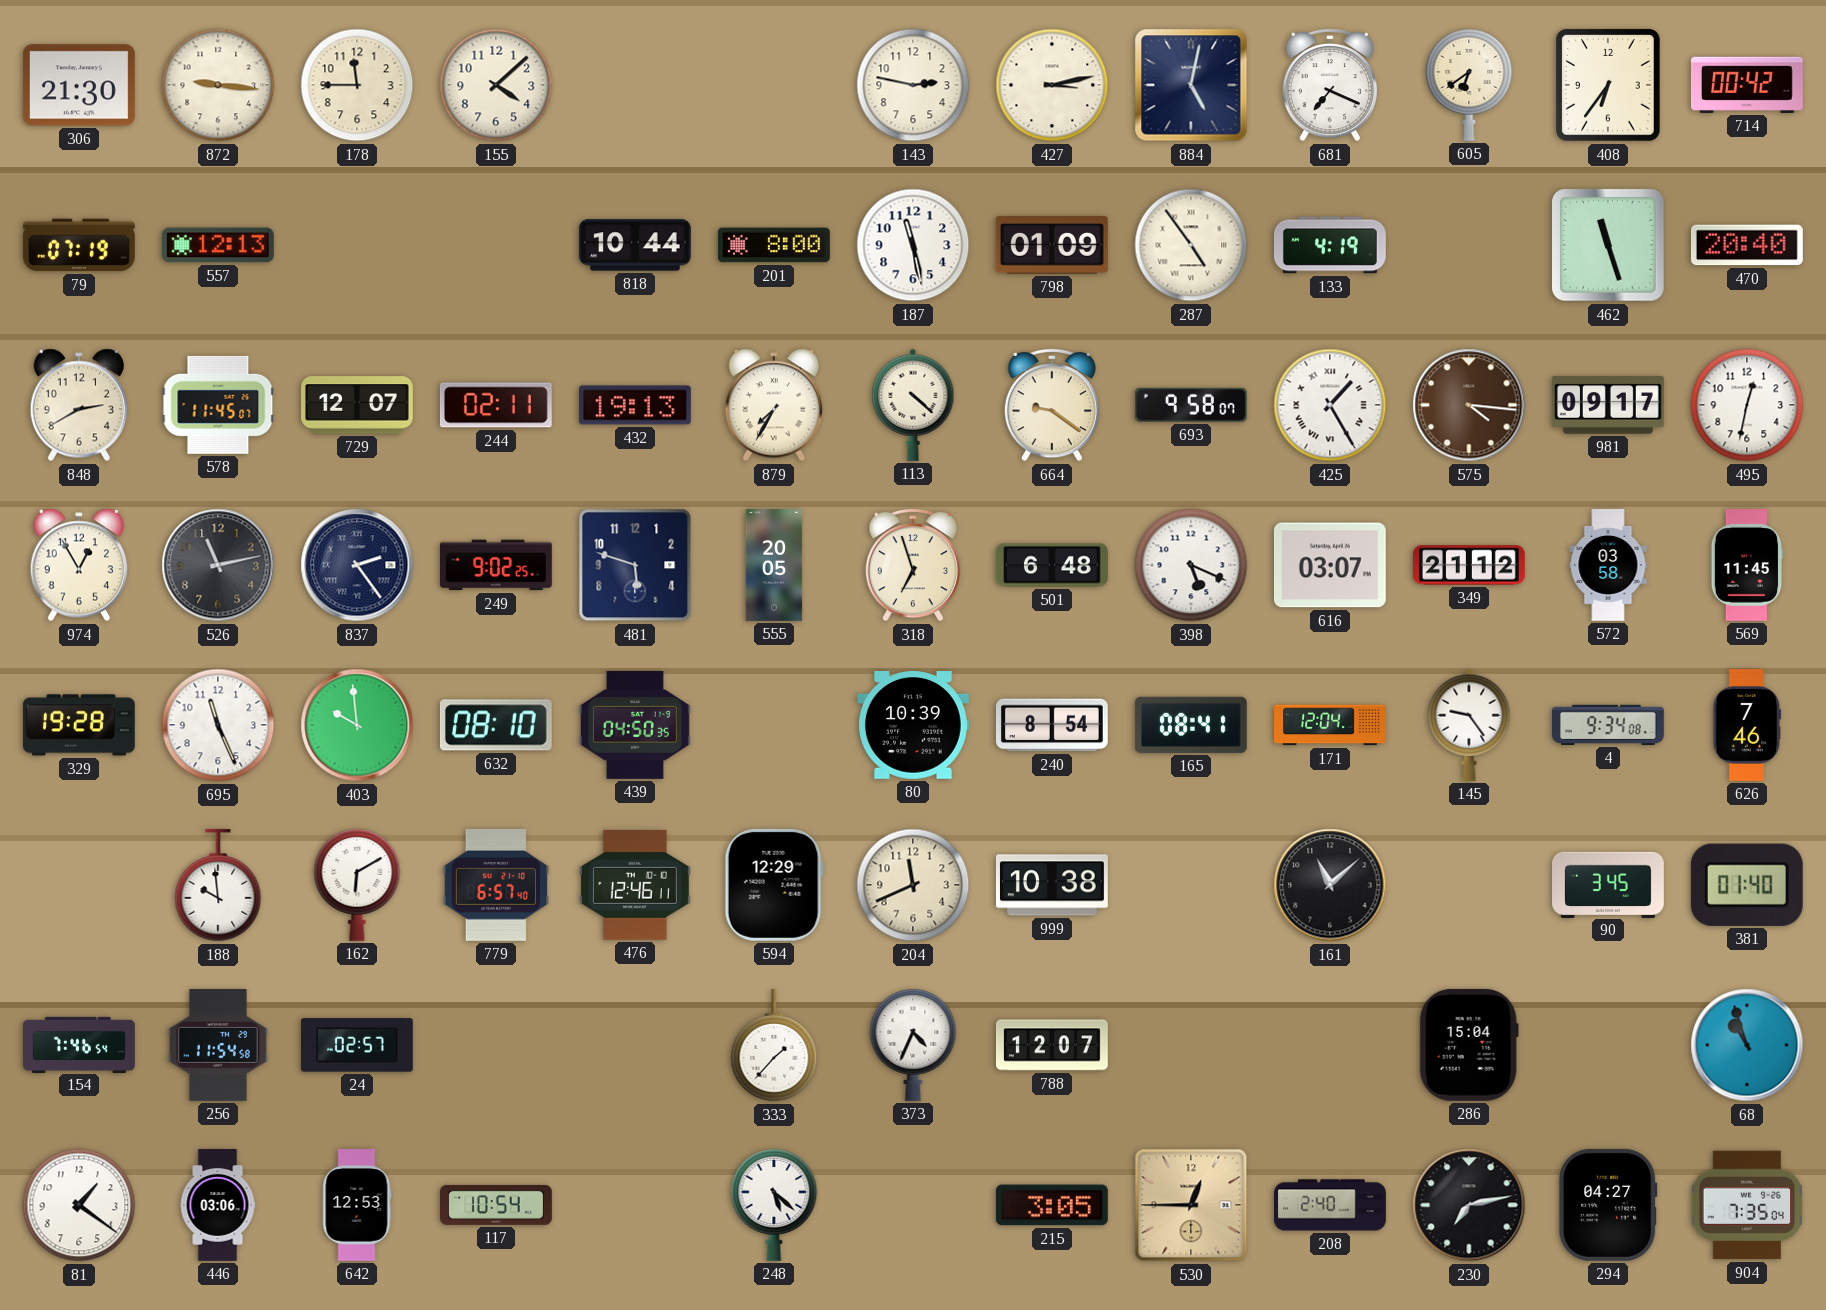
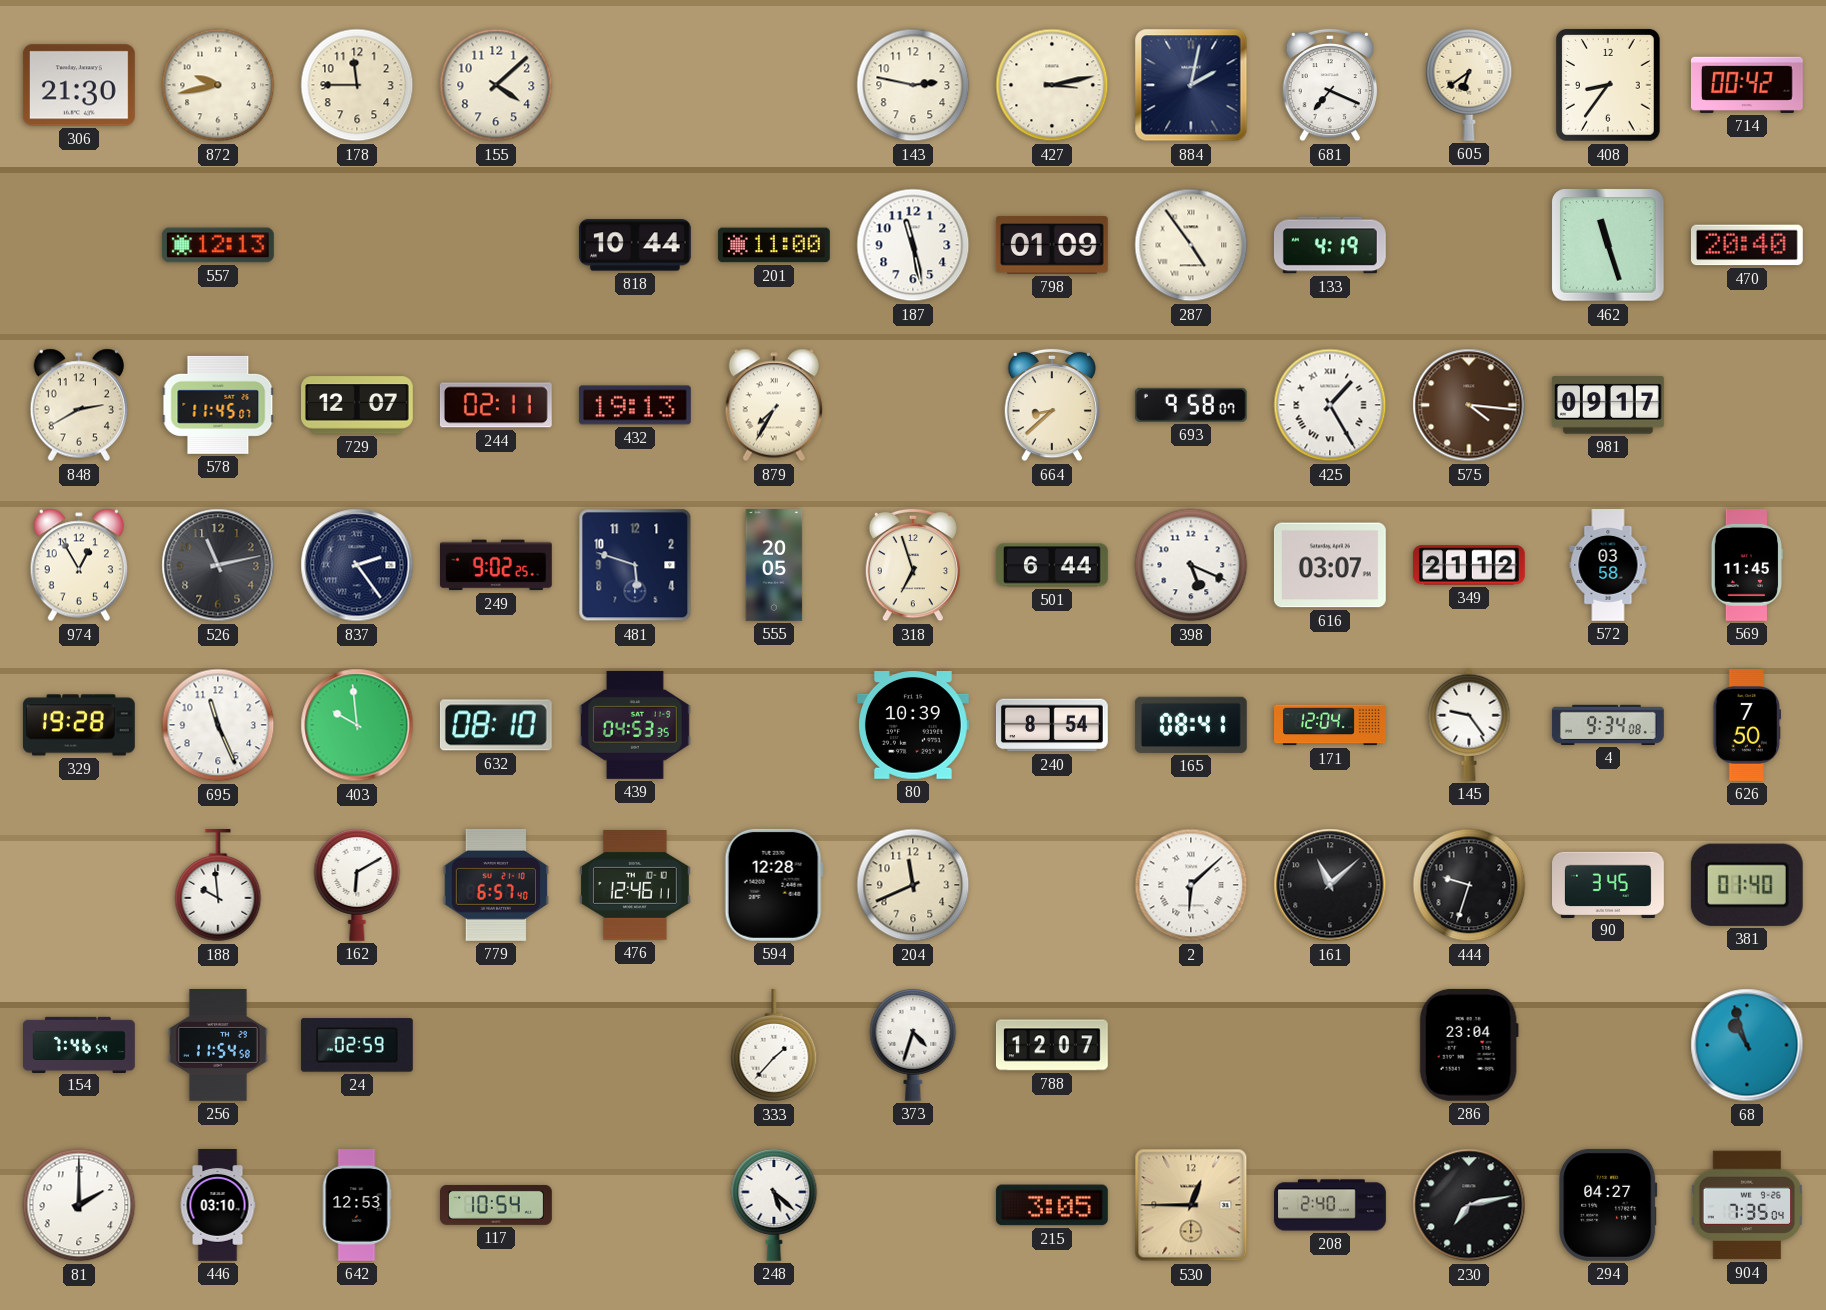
872: 9:16 -> 9:43 (218, 85)
884: 5:02 -> 2:02 (1191, 85)
408: 6:36 -> 8:36 (1609, 85)
79: 07:19 -> none (79, 245)
201: 8:00 -> 11:00 (774, 245)
113: 4:22 -> none (913, 405)
664: 9:21 -> 8:38 (1051, 405)
495: 12:32 -> none (1747, 405)
501: 6:48 -> 6:44 (1053, 565)
439: 04:50 -> 04:53 (635, 725)
626: 7:46 -> 7:50 (1746, 726)
594: 12:29 -> 12:28 (774, 885)
999: 10:38 -> none (1052, 885)
2: none -> 6:08 (1191, 885)
444: none -> 9:33 (1469, 885)
24: 02:57 -> 02:59 (357, 1045)
373: 4:34 -> 4:33 (913, 1045)
286: 15:04 -> 23:04 (1469, 1045)
81: 1:21 -> 2:00 (79, 1205)
446: 03:06 -> 03:10 (218, 1206)
